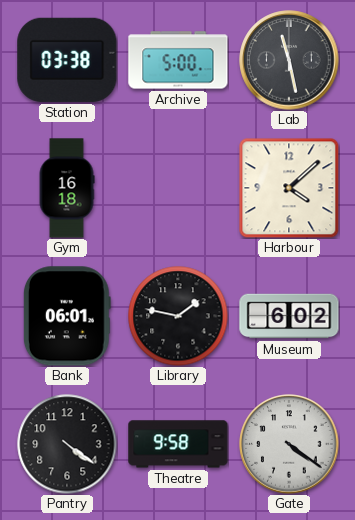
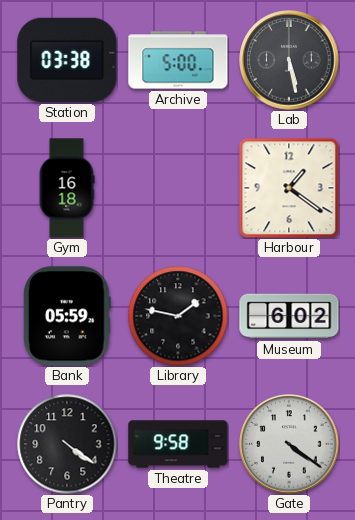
Lab: 11:28 -> 5:28 (289, 60)
Harbour: 4:08 -> 1:21 (289, 188)
Bank: 06:01 -> 05:59 (67, 316)
